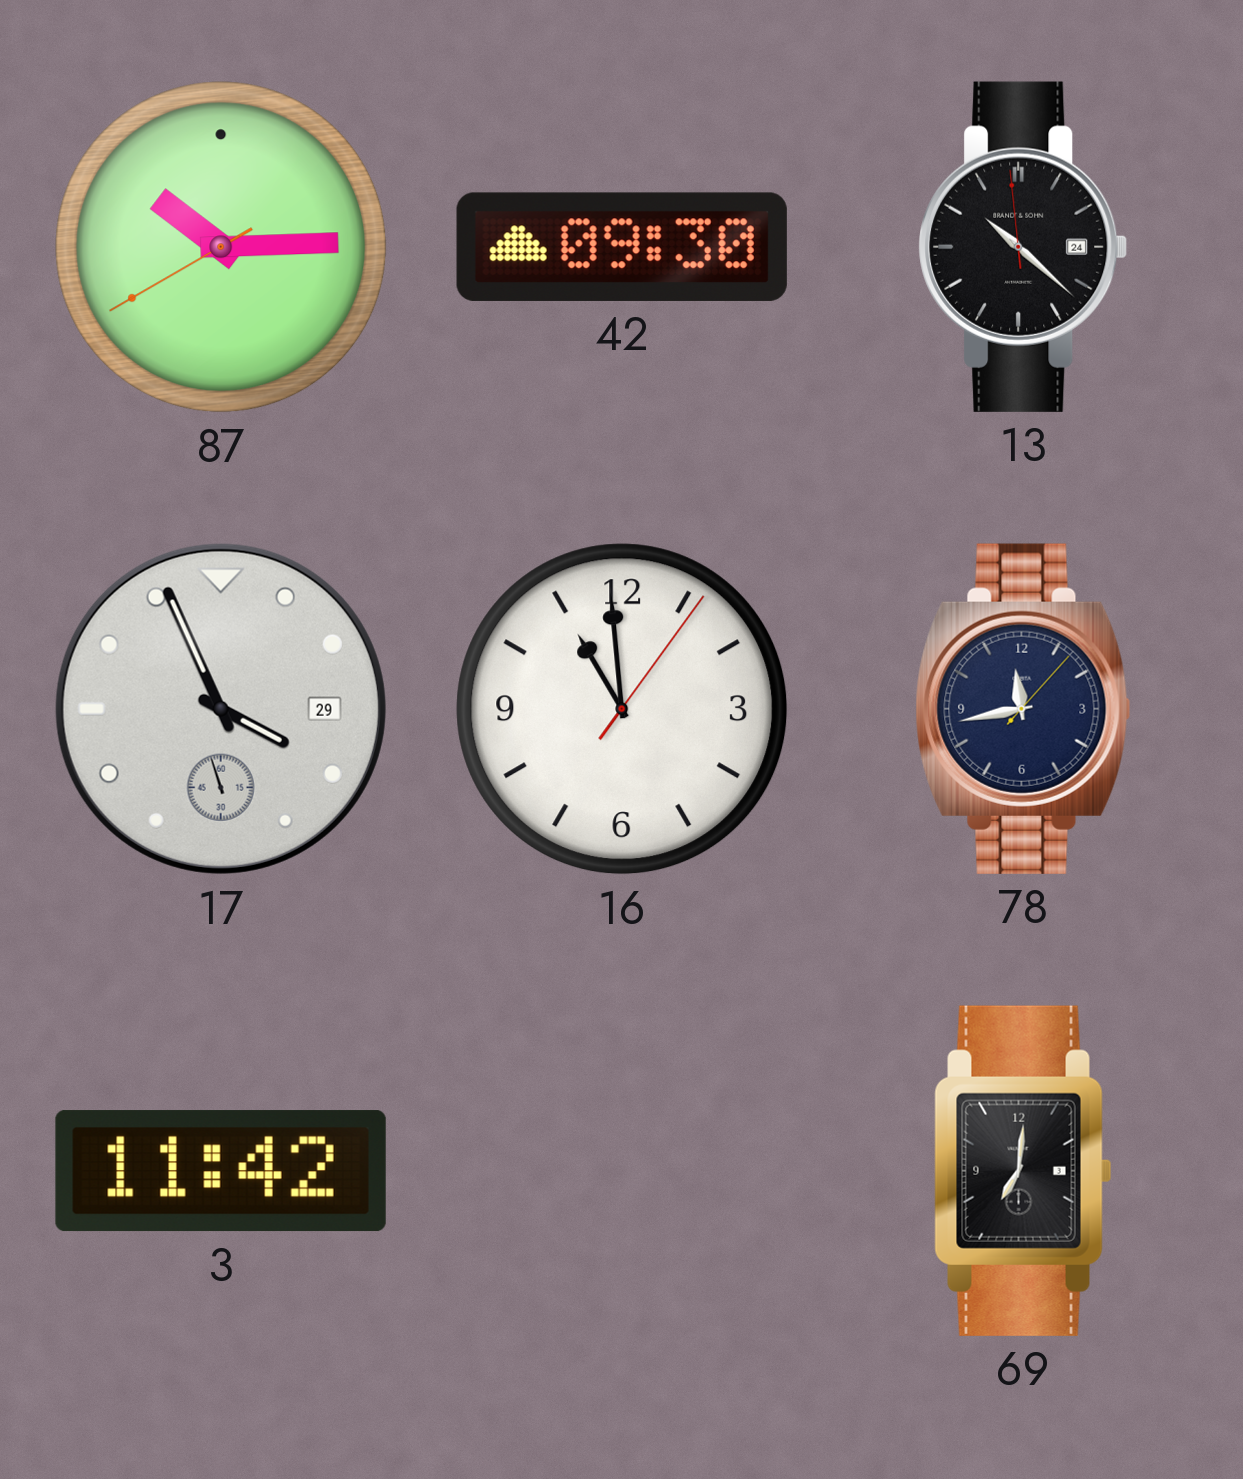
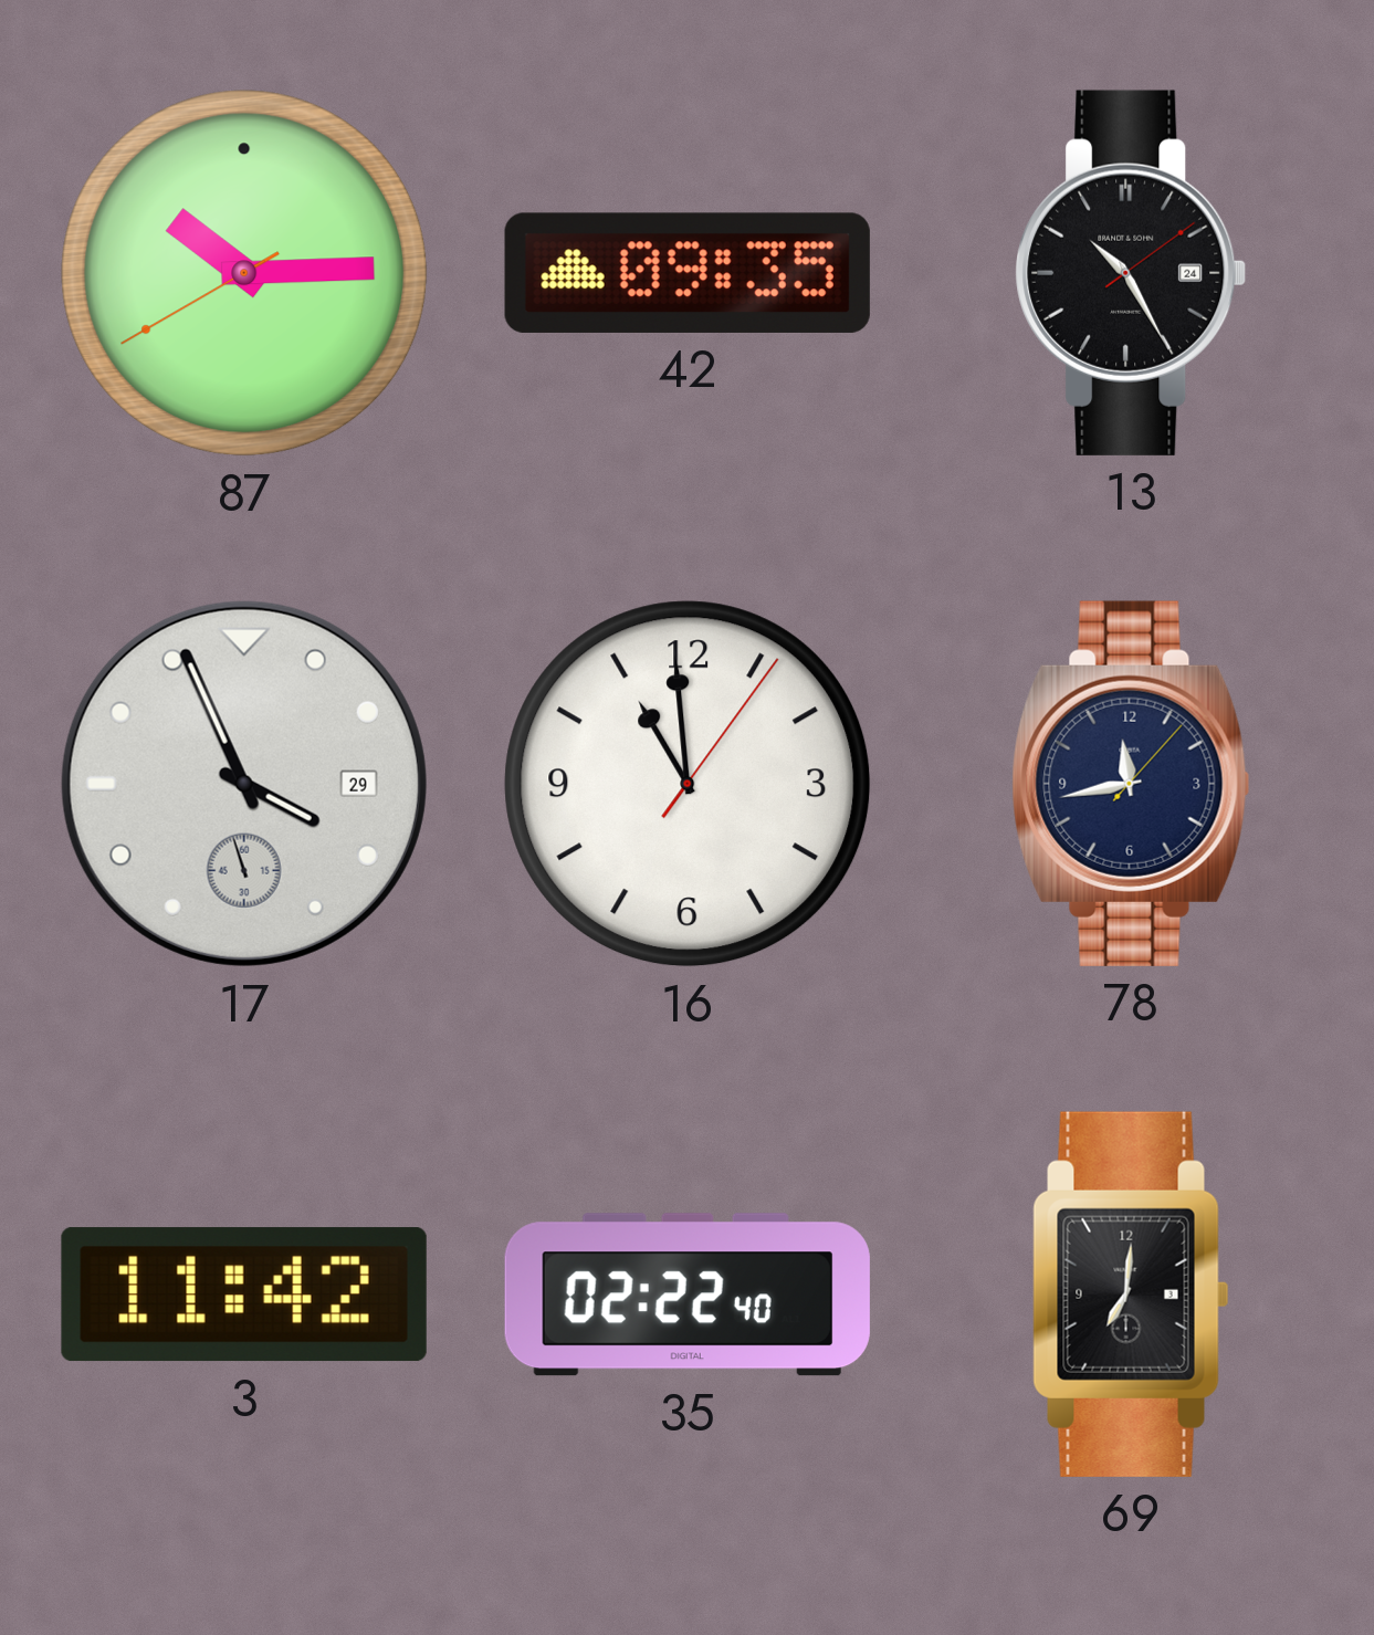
42: 09:30 -> 09:35 (688, 273)
13: 10:21 -> 10:25 (1131, 273)
35: none -> 02:22 (688, 1295)
